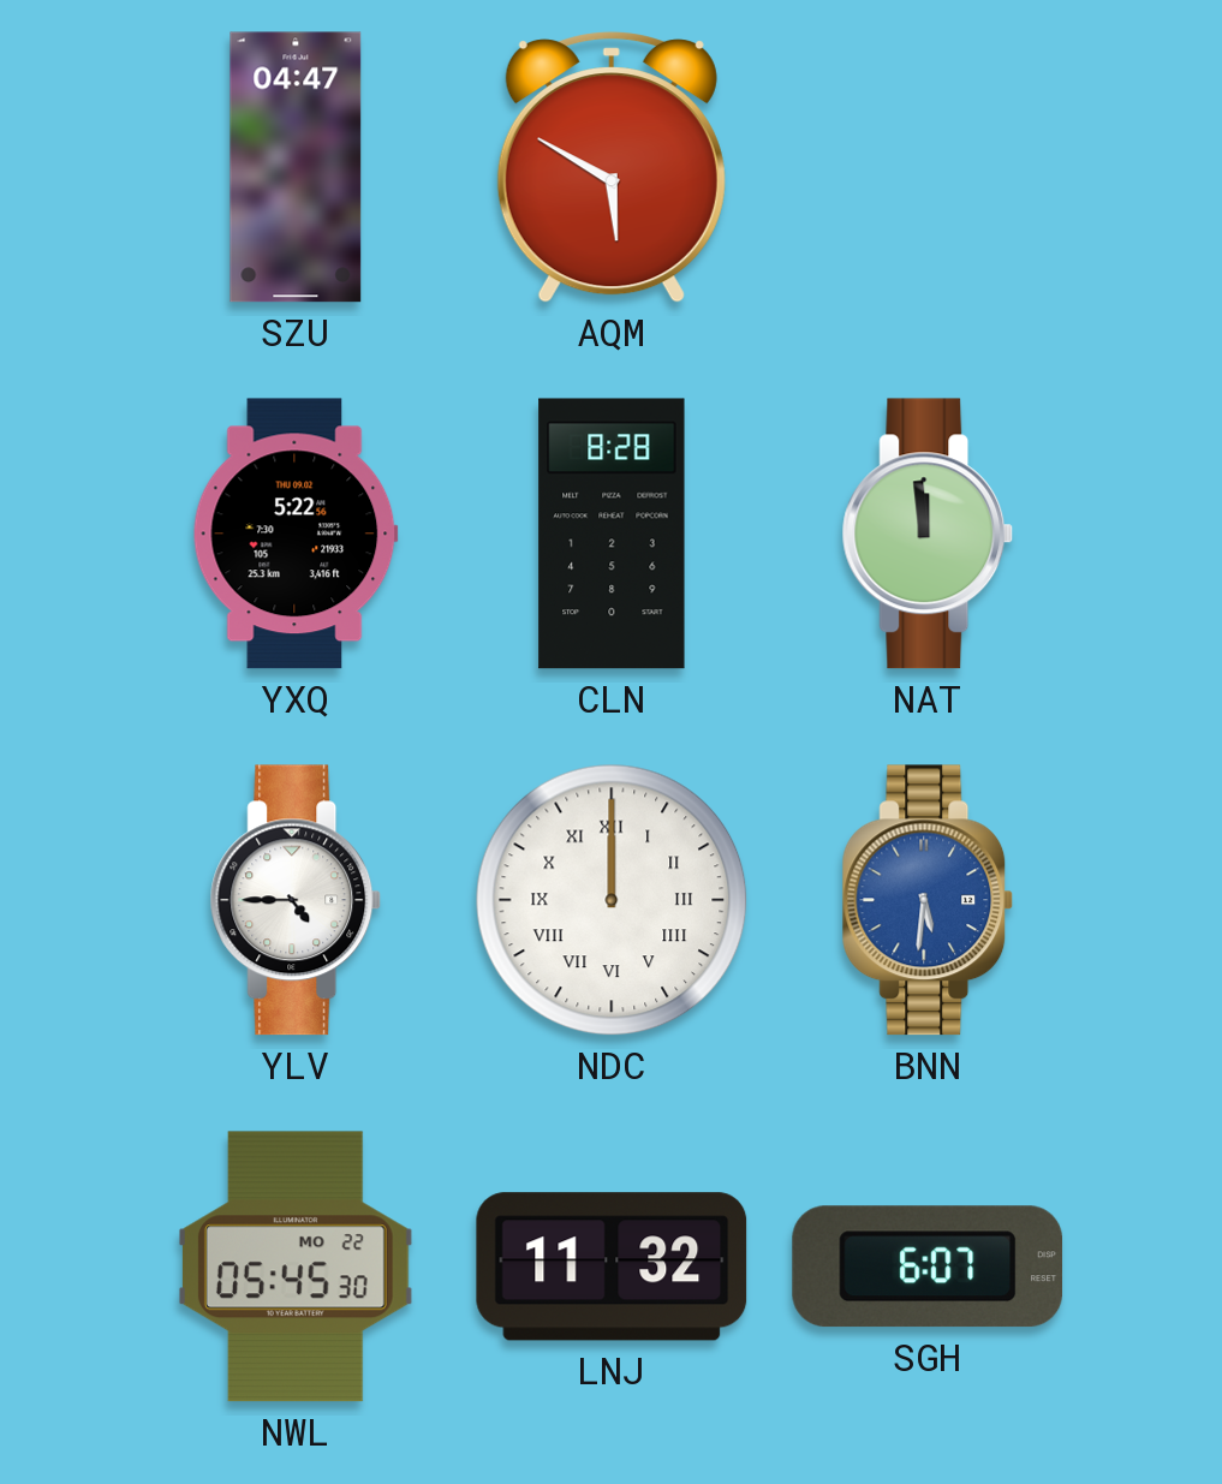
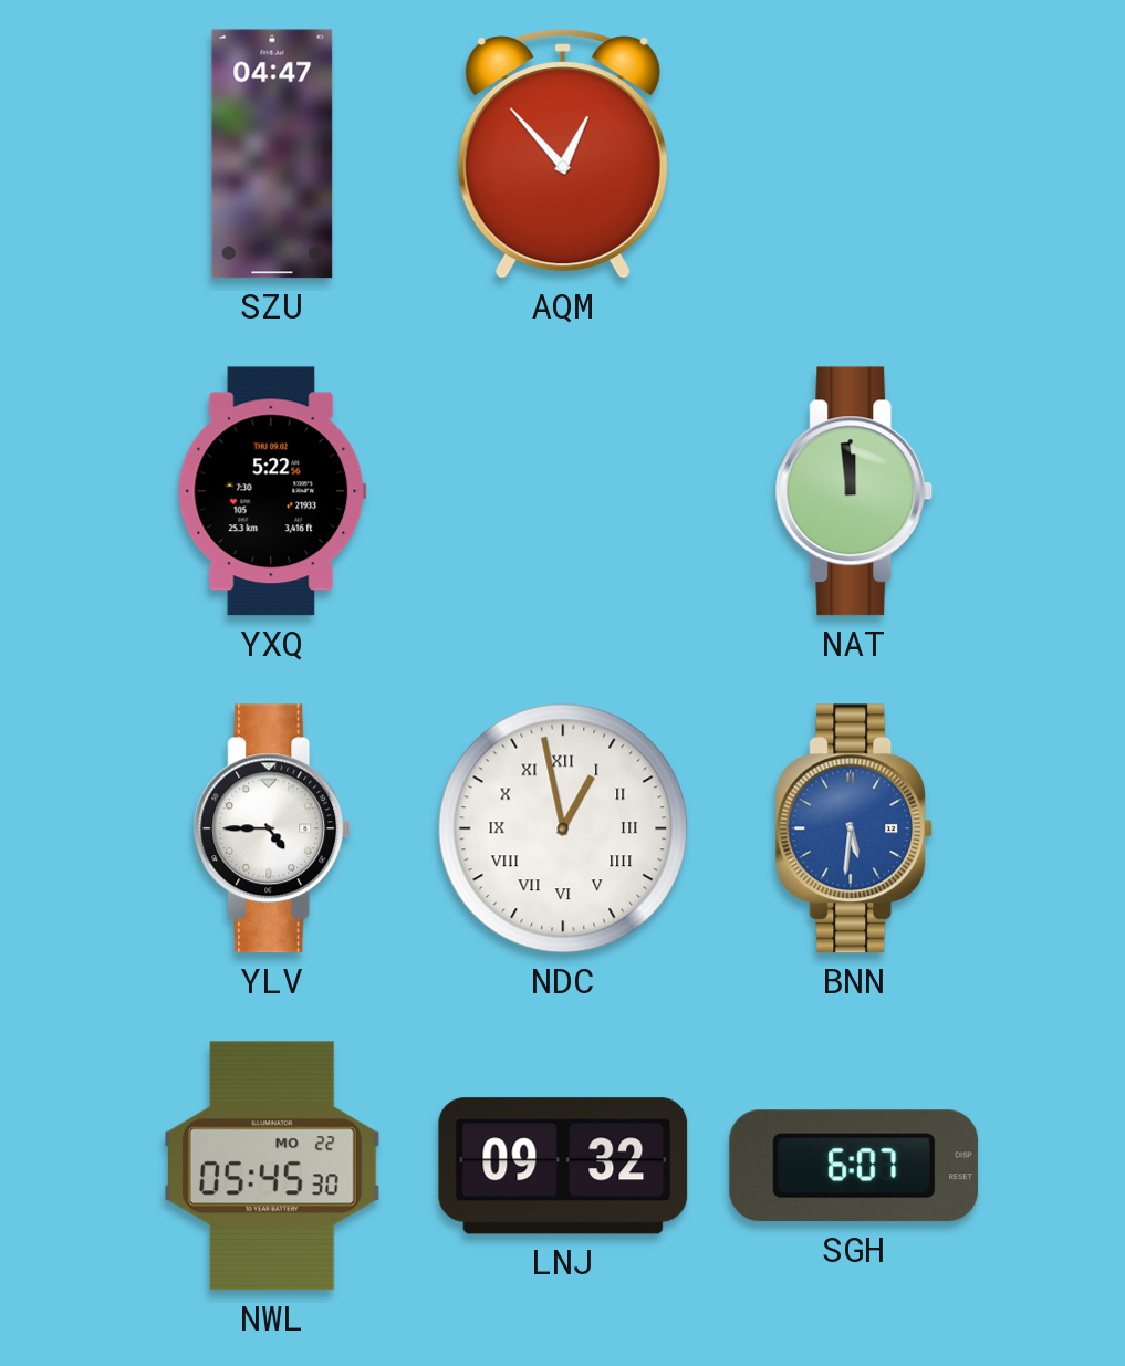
AQM: 5:50 -> 12:53 (563, 154)
CLN: 8:28 -> none (612, 534)
NDC: 12:00 -> 12:58 (563, 828)
LNJ: 11:32 -> 09:32 (563, 1166)
